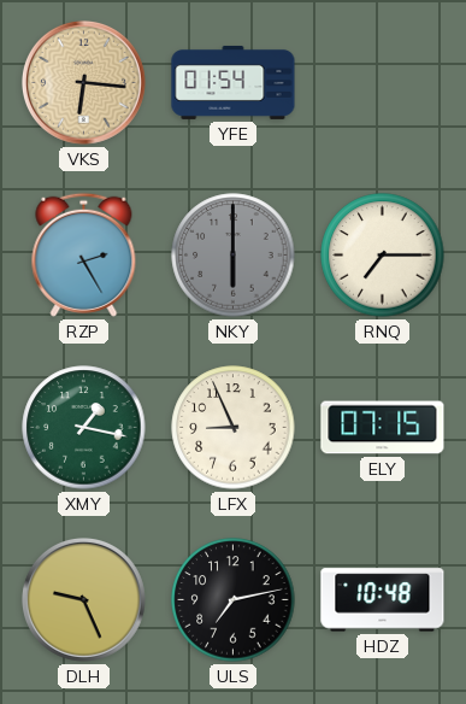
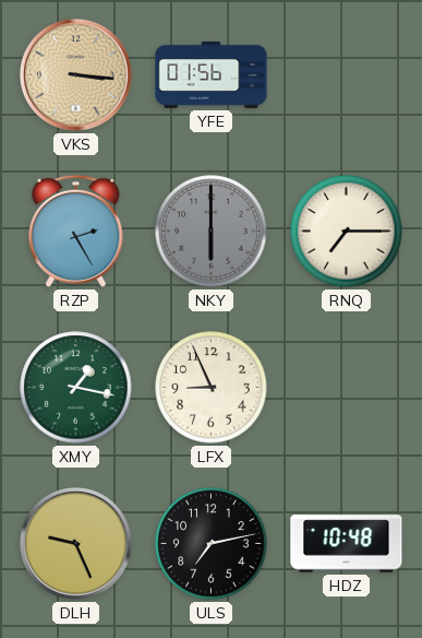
VKS: 6:16 -> 3:16 (75, 74)
YFE: 01:54 -> 01:56 (212, 74)
ELY: 07:15 -> none (383, 428)
